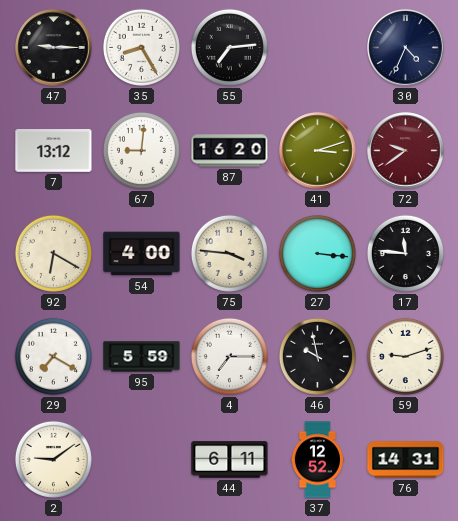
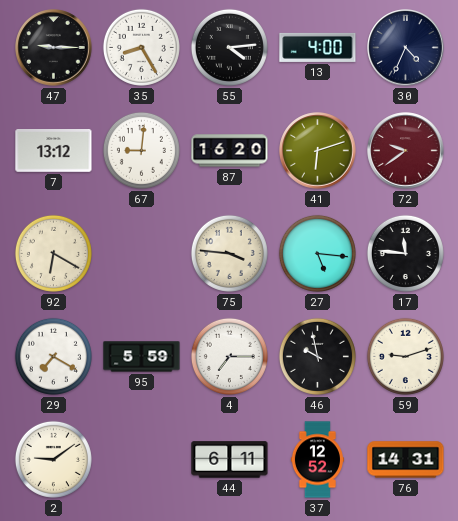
55: 7:14 -> 4:14 (229, 47)
13: none -> 4:00 (318, 47)
41: 3:12 -> 6:12 (318, 151)
54: 4:00 -> none (142, 254)
27: 3:16 -> 5:16 (317, 253)
